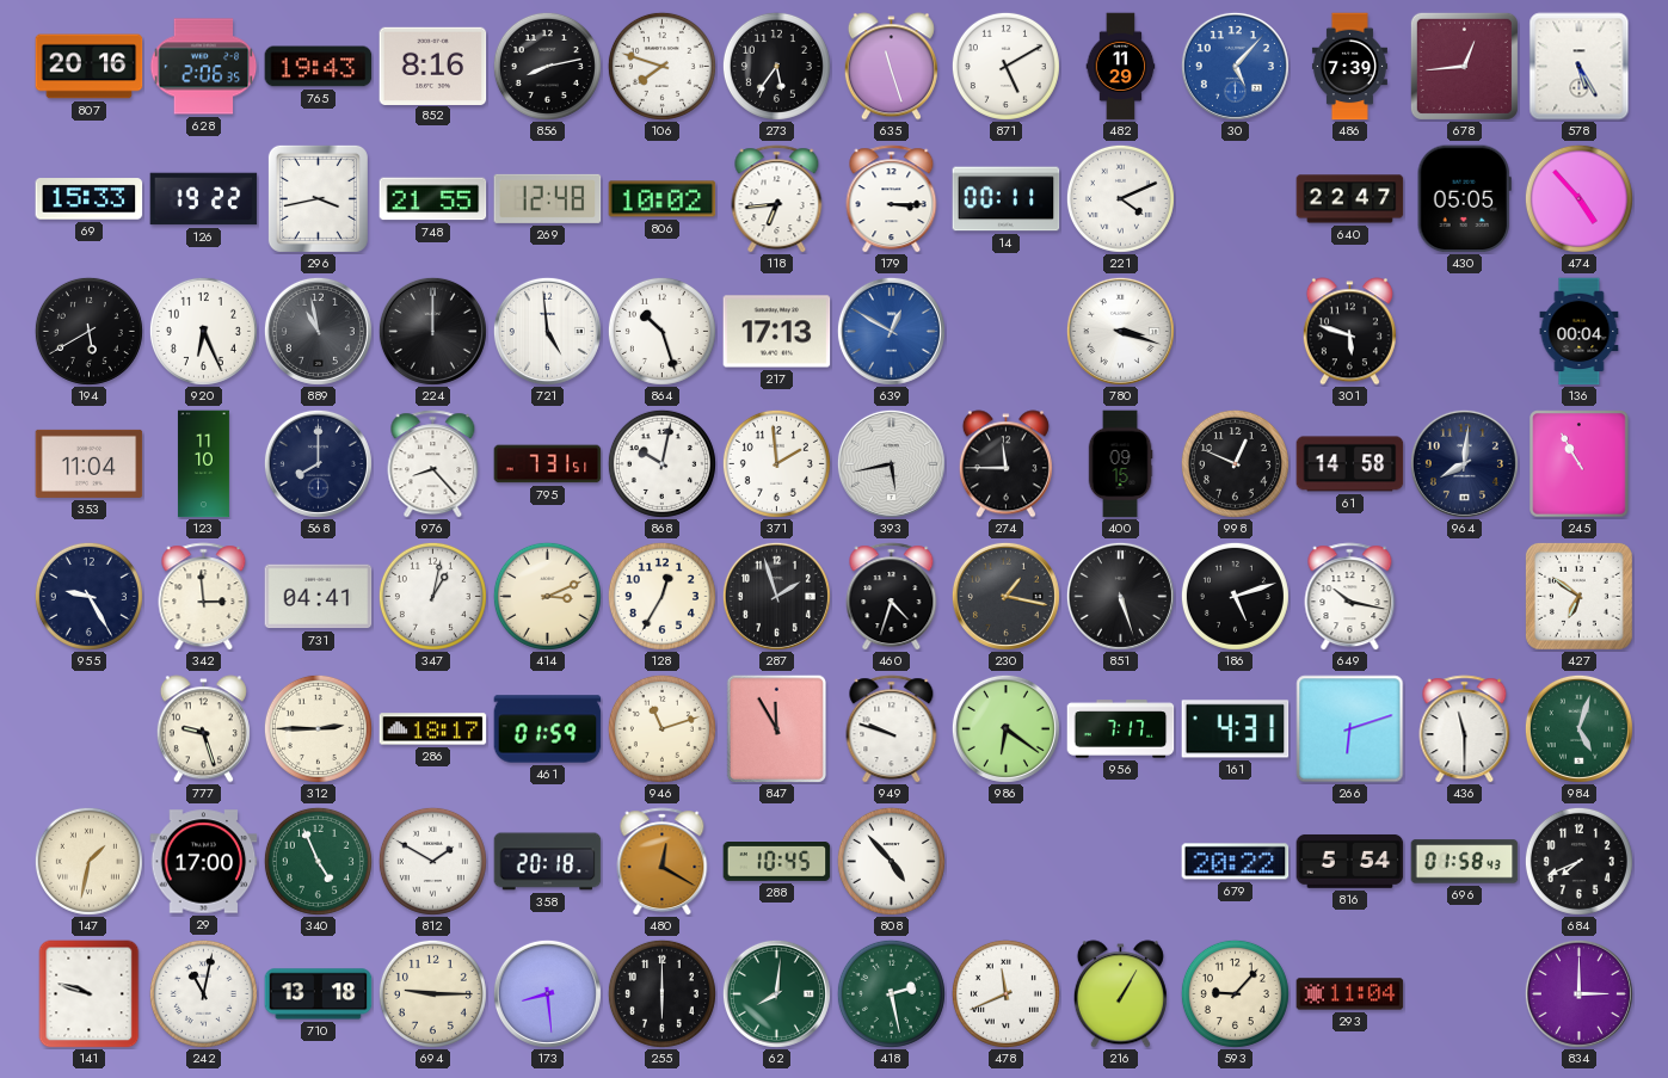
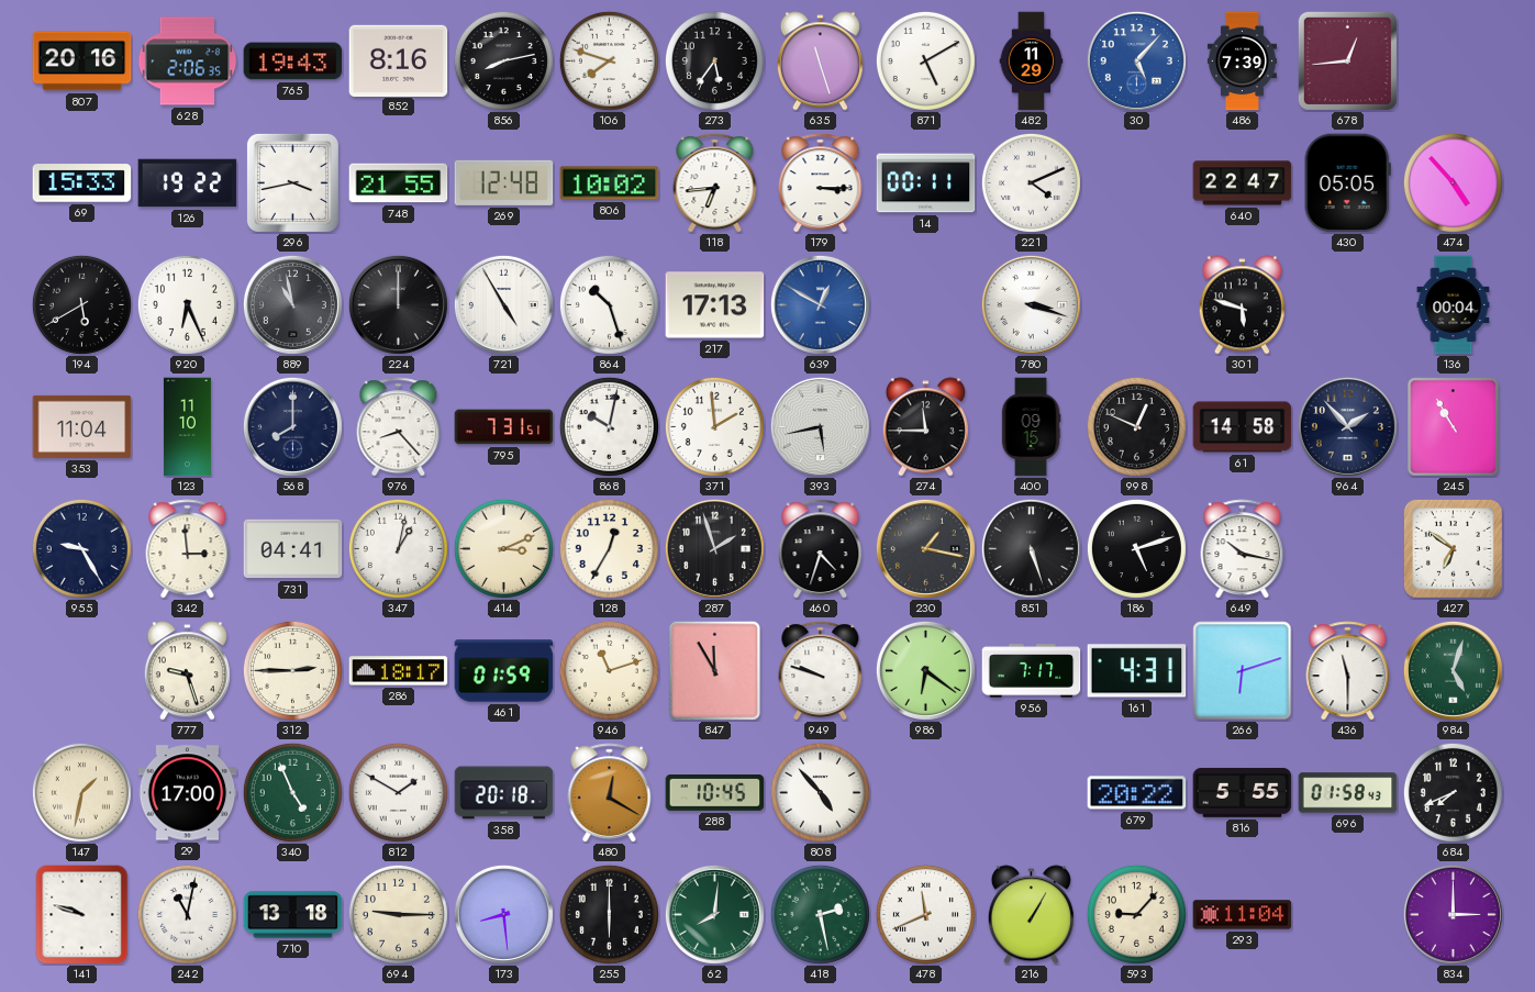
578: 5:25 -> none (1580, 67)
721: 4:59 -> 4:55 (503, 304)
964: 8:01 -> 1:53 (1347, 426)
816: 5:54 -> 5:55 (1243, 793)
